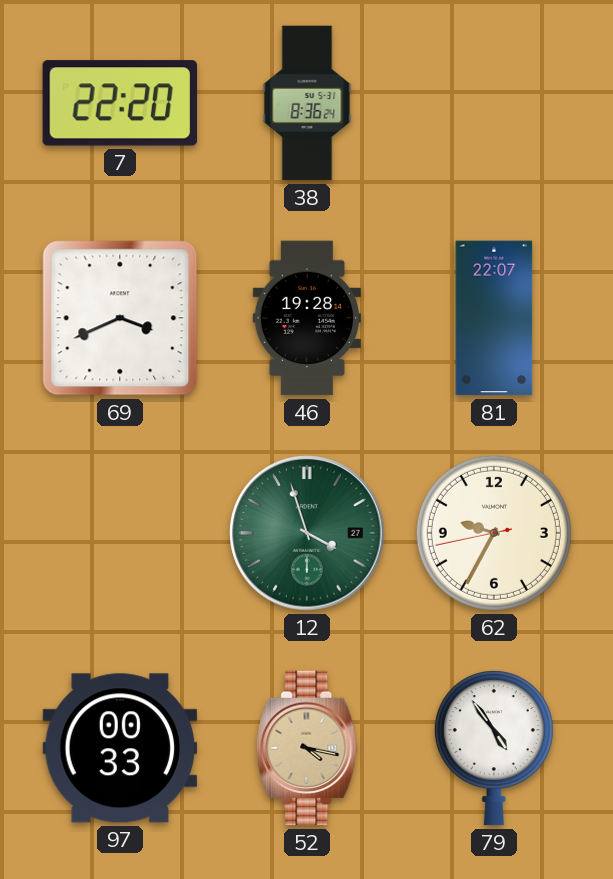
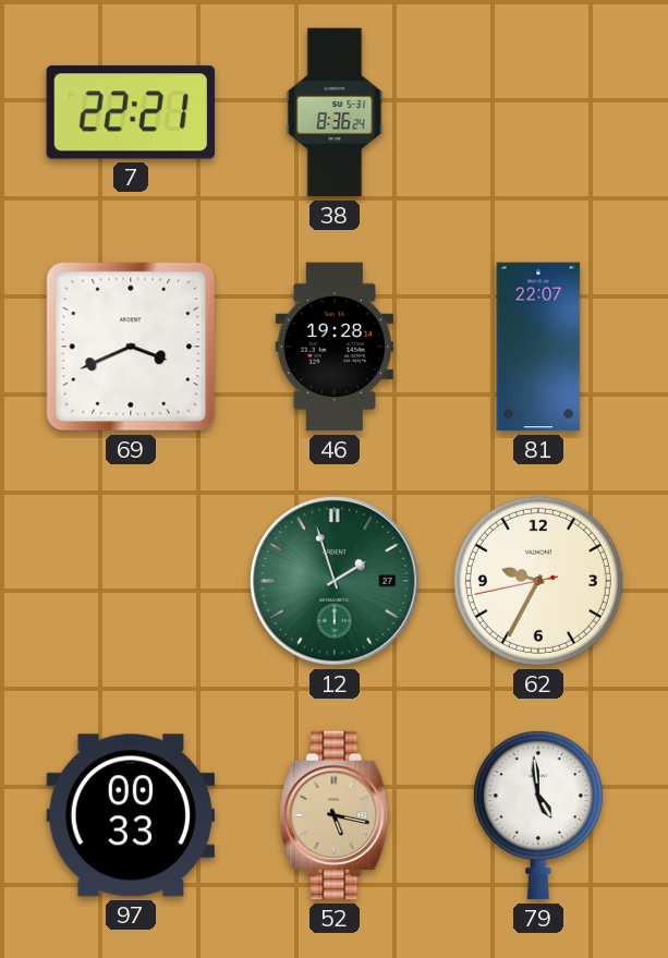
7: 22:20 -> 22:21 (130, 112)
12: 3:57 -> 1:57 (335, 581)
52: 4:17 -> 5:17 (335, 815)
79: 4:54 -> 4:59 (538, 815)
